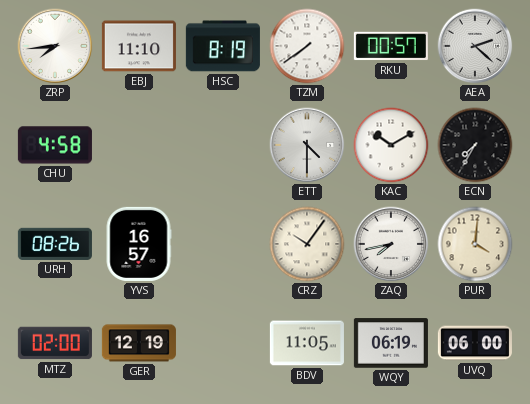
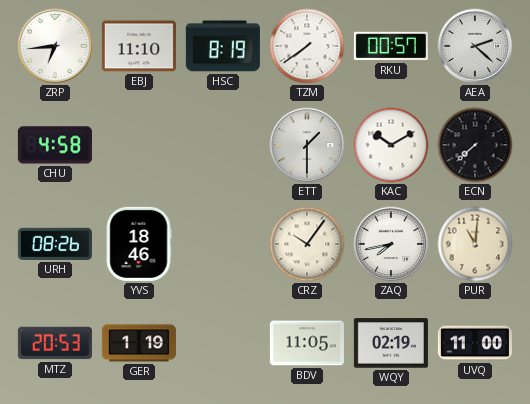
ZRP: 7:44 -> 6:44 (55, 46)
ETT: 4:30 -> 1:30 (307, 145)
ECN: 7:35 -> 7:38 (475, 145)
YVS: 16:57 -> 18:46 (139, 244)
PUR: 4:01 -> 11:01 (475, 244)
MTZ: 02:00 -> 20:53 (55, 343)
GER: 12:19 -> 1:19 (139, 343)
WQY: 06:19 -> 02:19 (391, 343)
UVQ: 06:00 -> 11:00 (475, 343)
